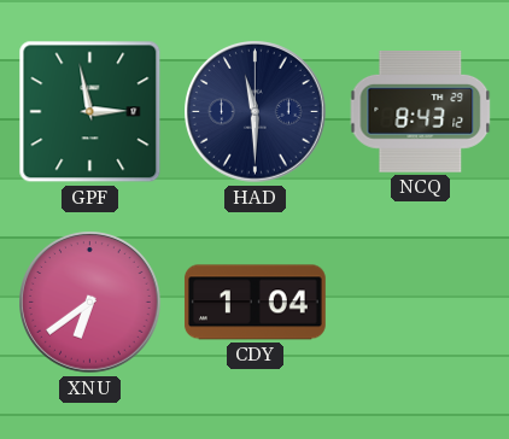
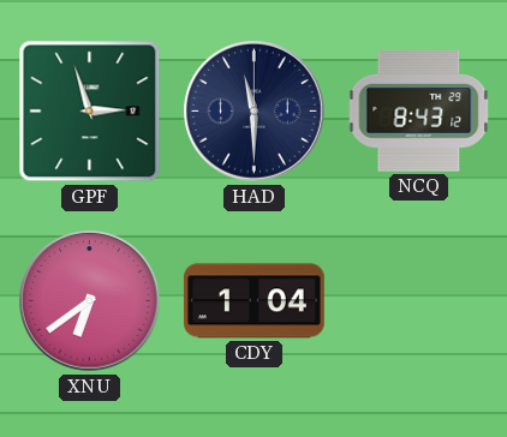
GPF: 2:58 -> 2:57 (90, 112)
